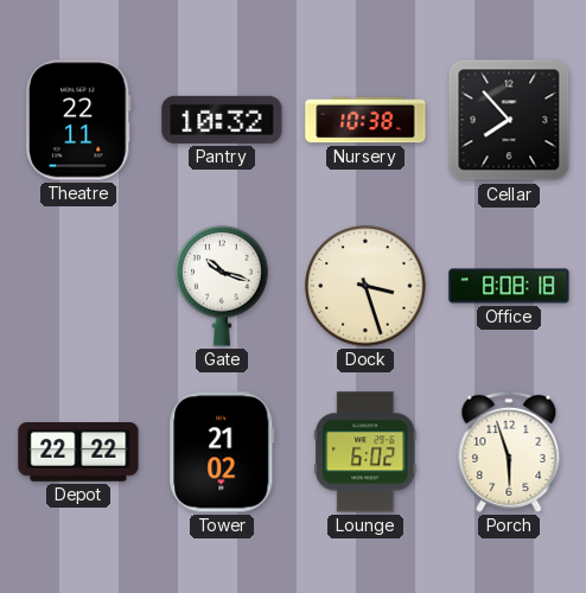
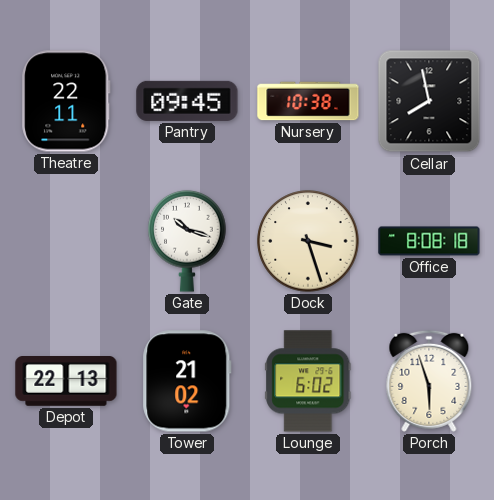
Pantry: 10:32 -> 09:45 (187, 101)
Cellar: 7:53 -> 7:58 (429, 101)
Depot: 22:22 -> 22:13 (66, 382)
